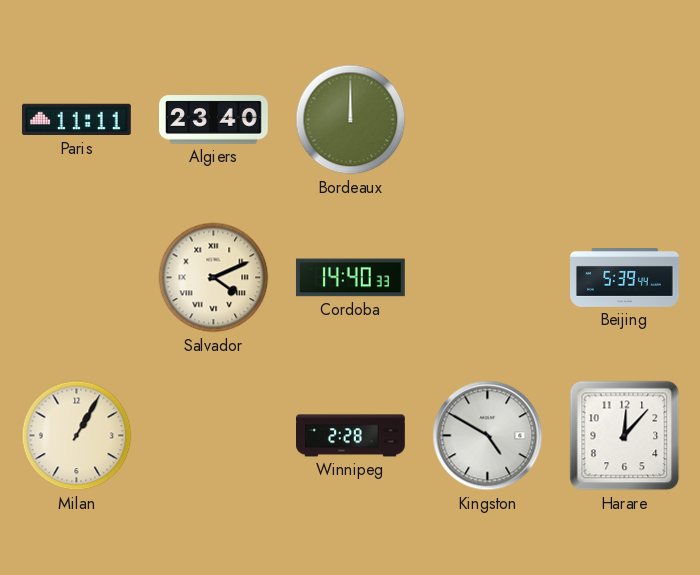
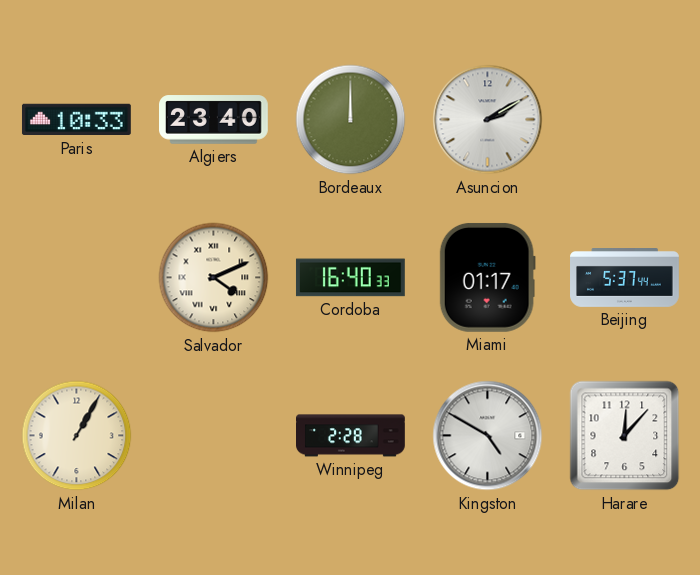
Paris: 11:11 -> 10:33 (76, 120)
Asuncion: none -> 2:10 (488, 120)
Cordoba: 14:40 -> 16:40 (350, 278)
Miami: none -> 01:17 (487, 277)
Beijing: 5:39 -> 5:37 (625, 278)
